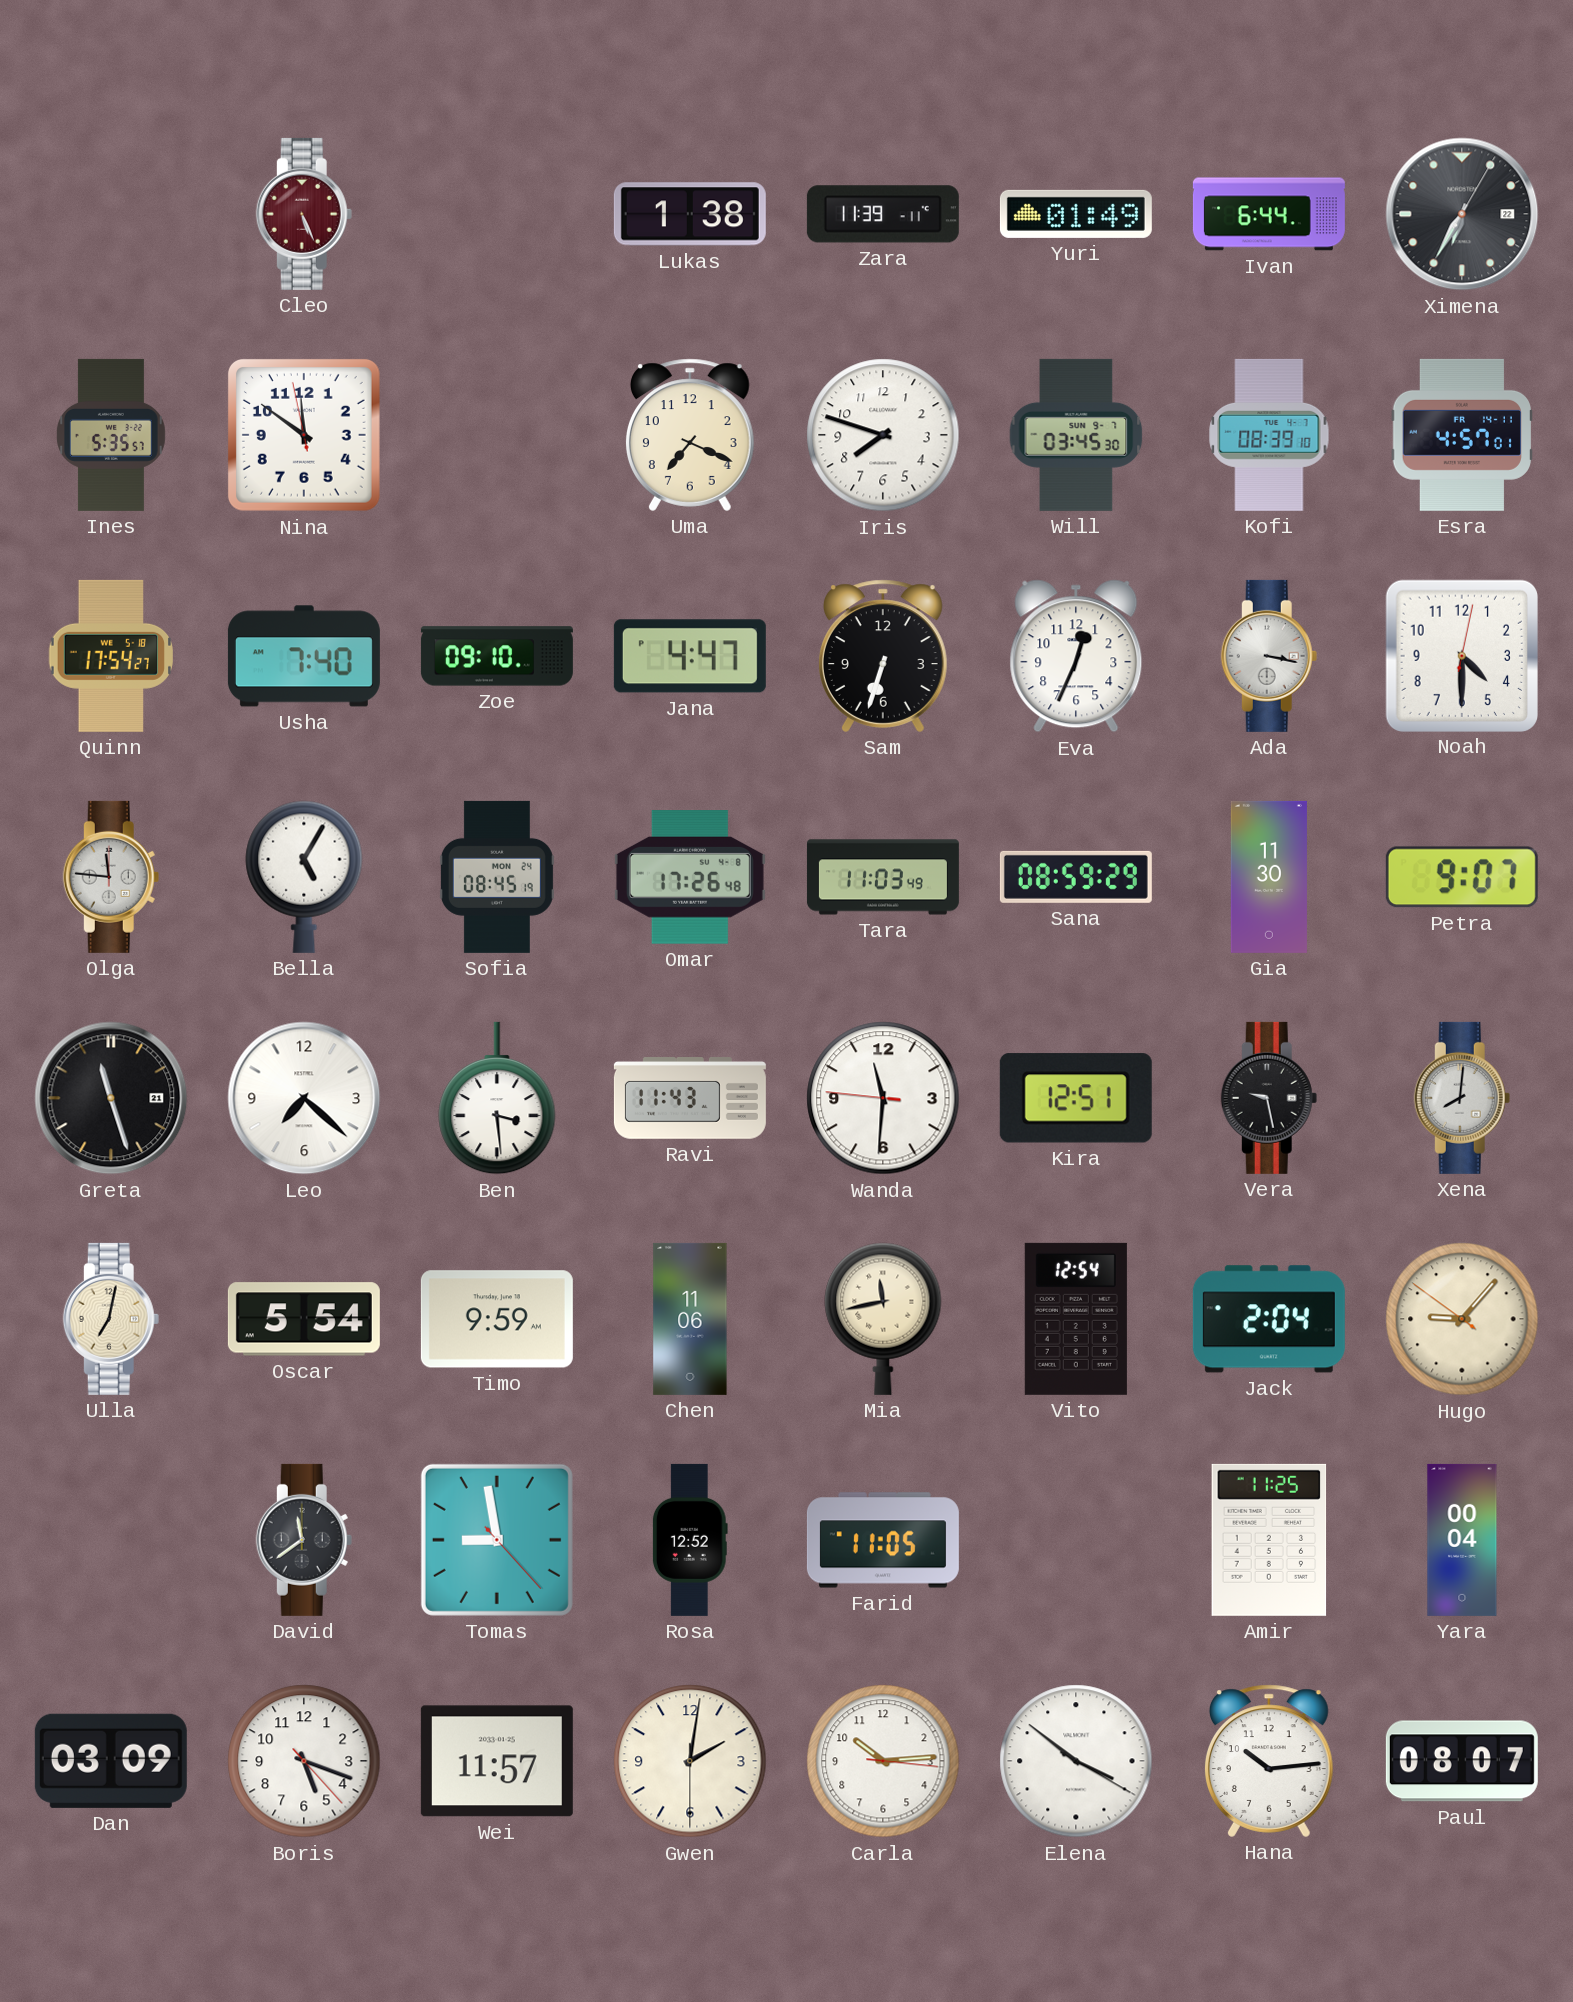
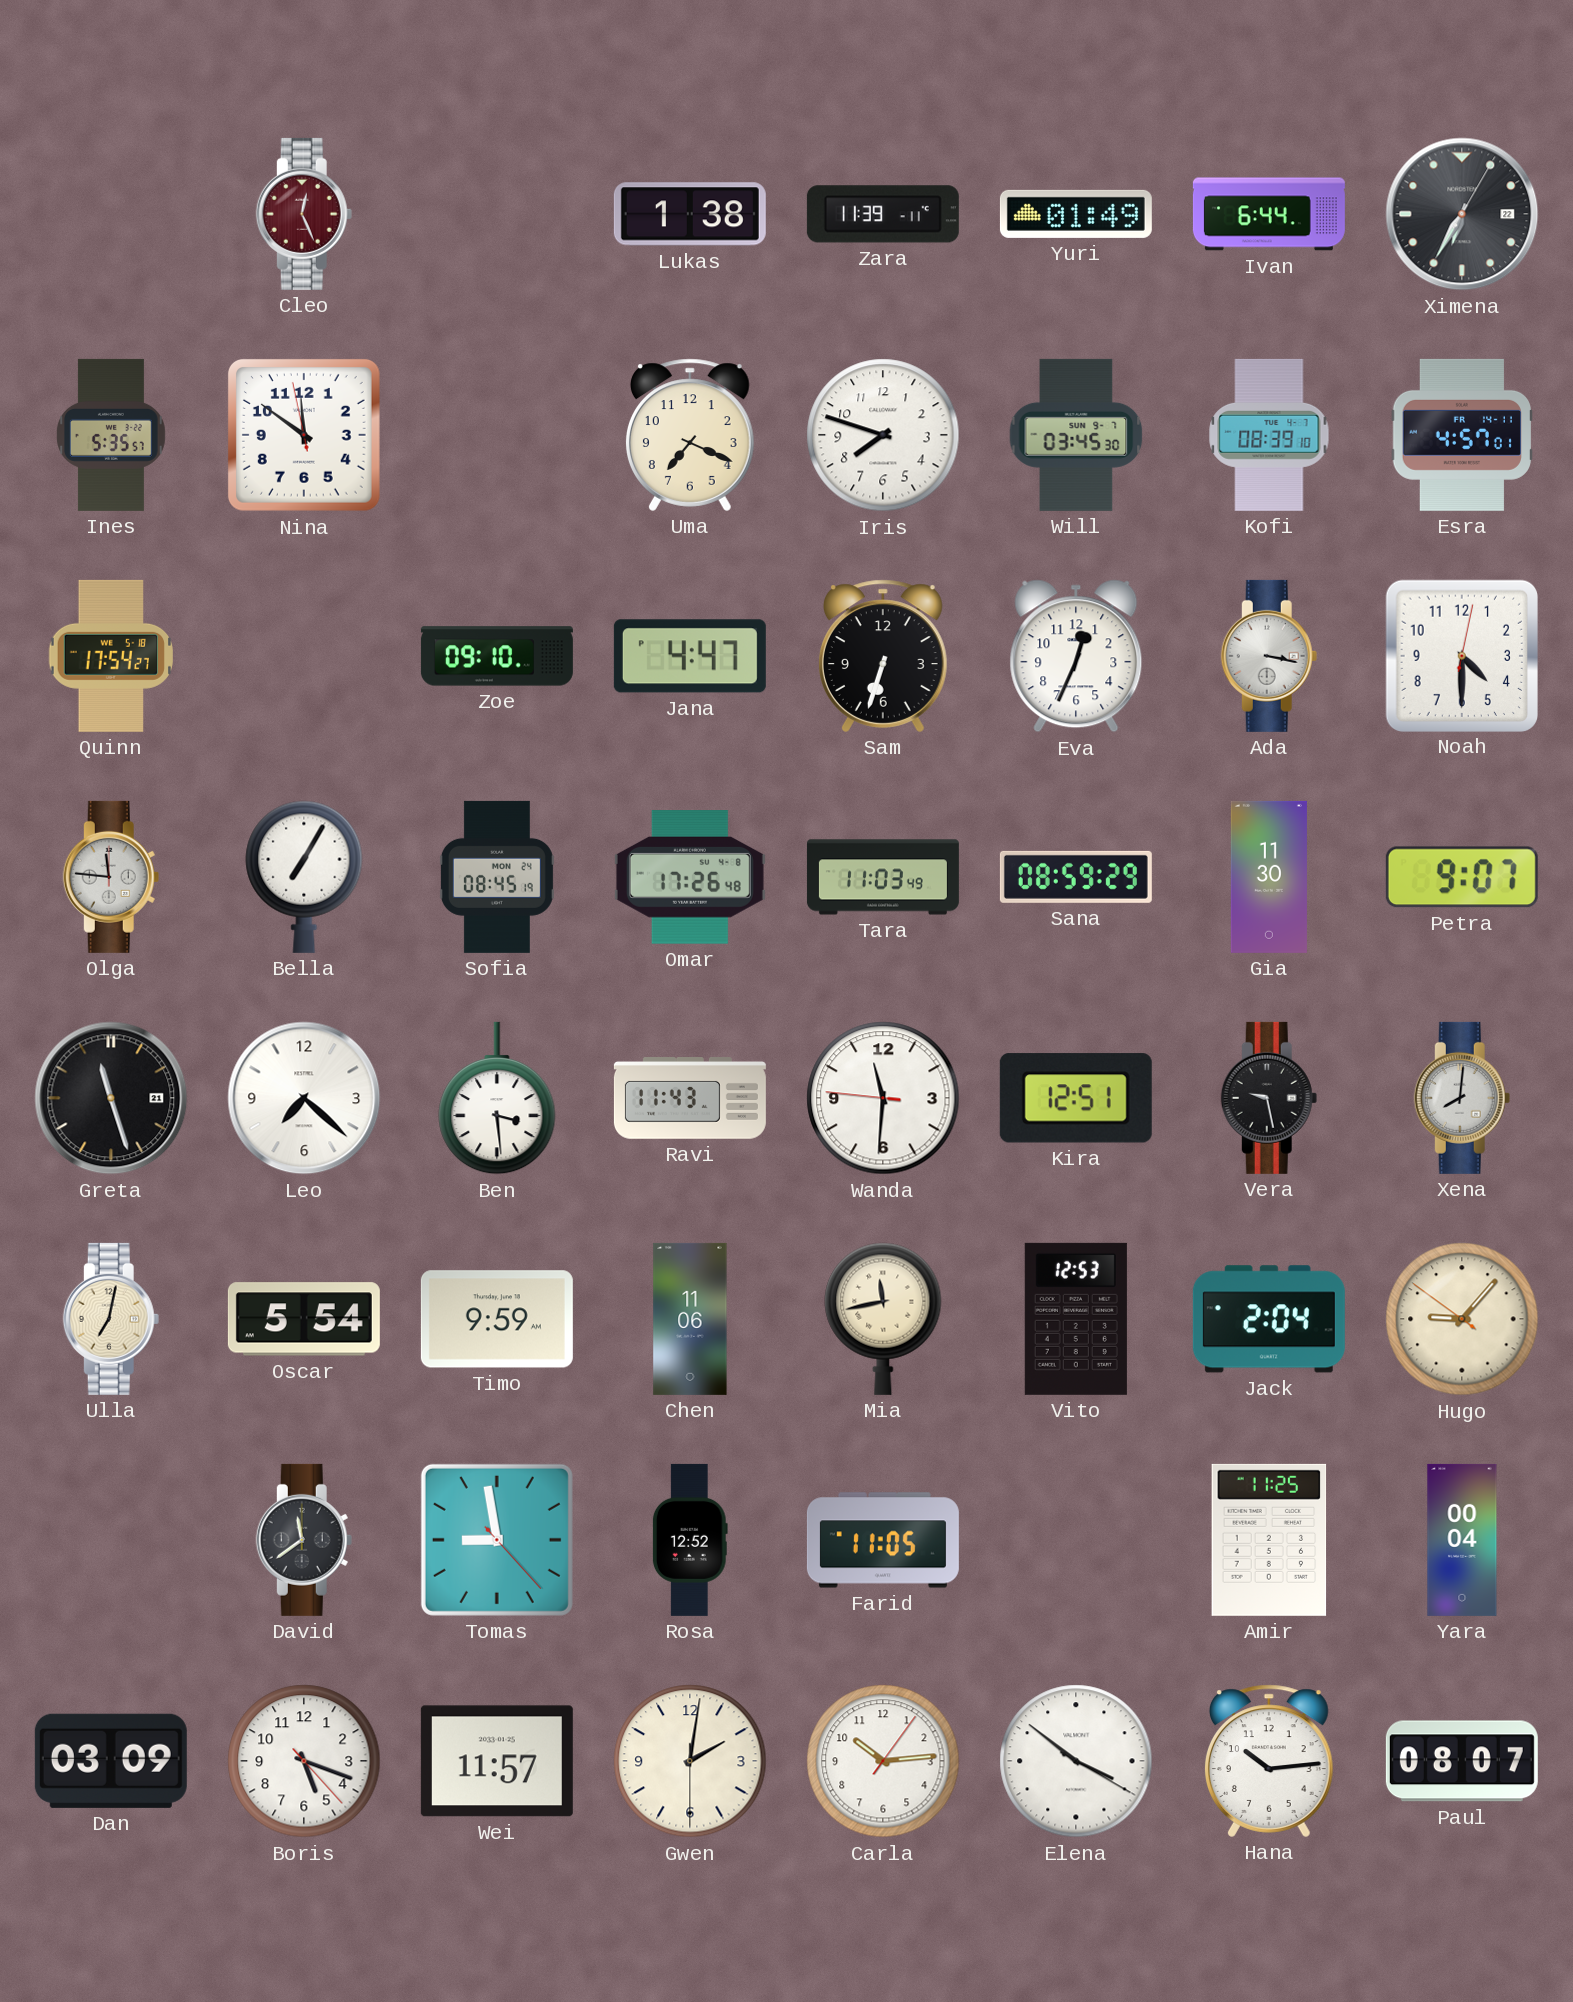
Cleo: 5:26 -> 12:26 (304, 214)
Usha: 7:40 -> none (304, 656)
Bella: 5:05 -> 7:05 (304, 877)
Vito: 12:54 -> 12:53 (1076, 1319)
Carla: 10:14:16 -> 10:14:06 (883, 1761)
